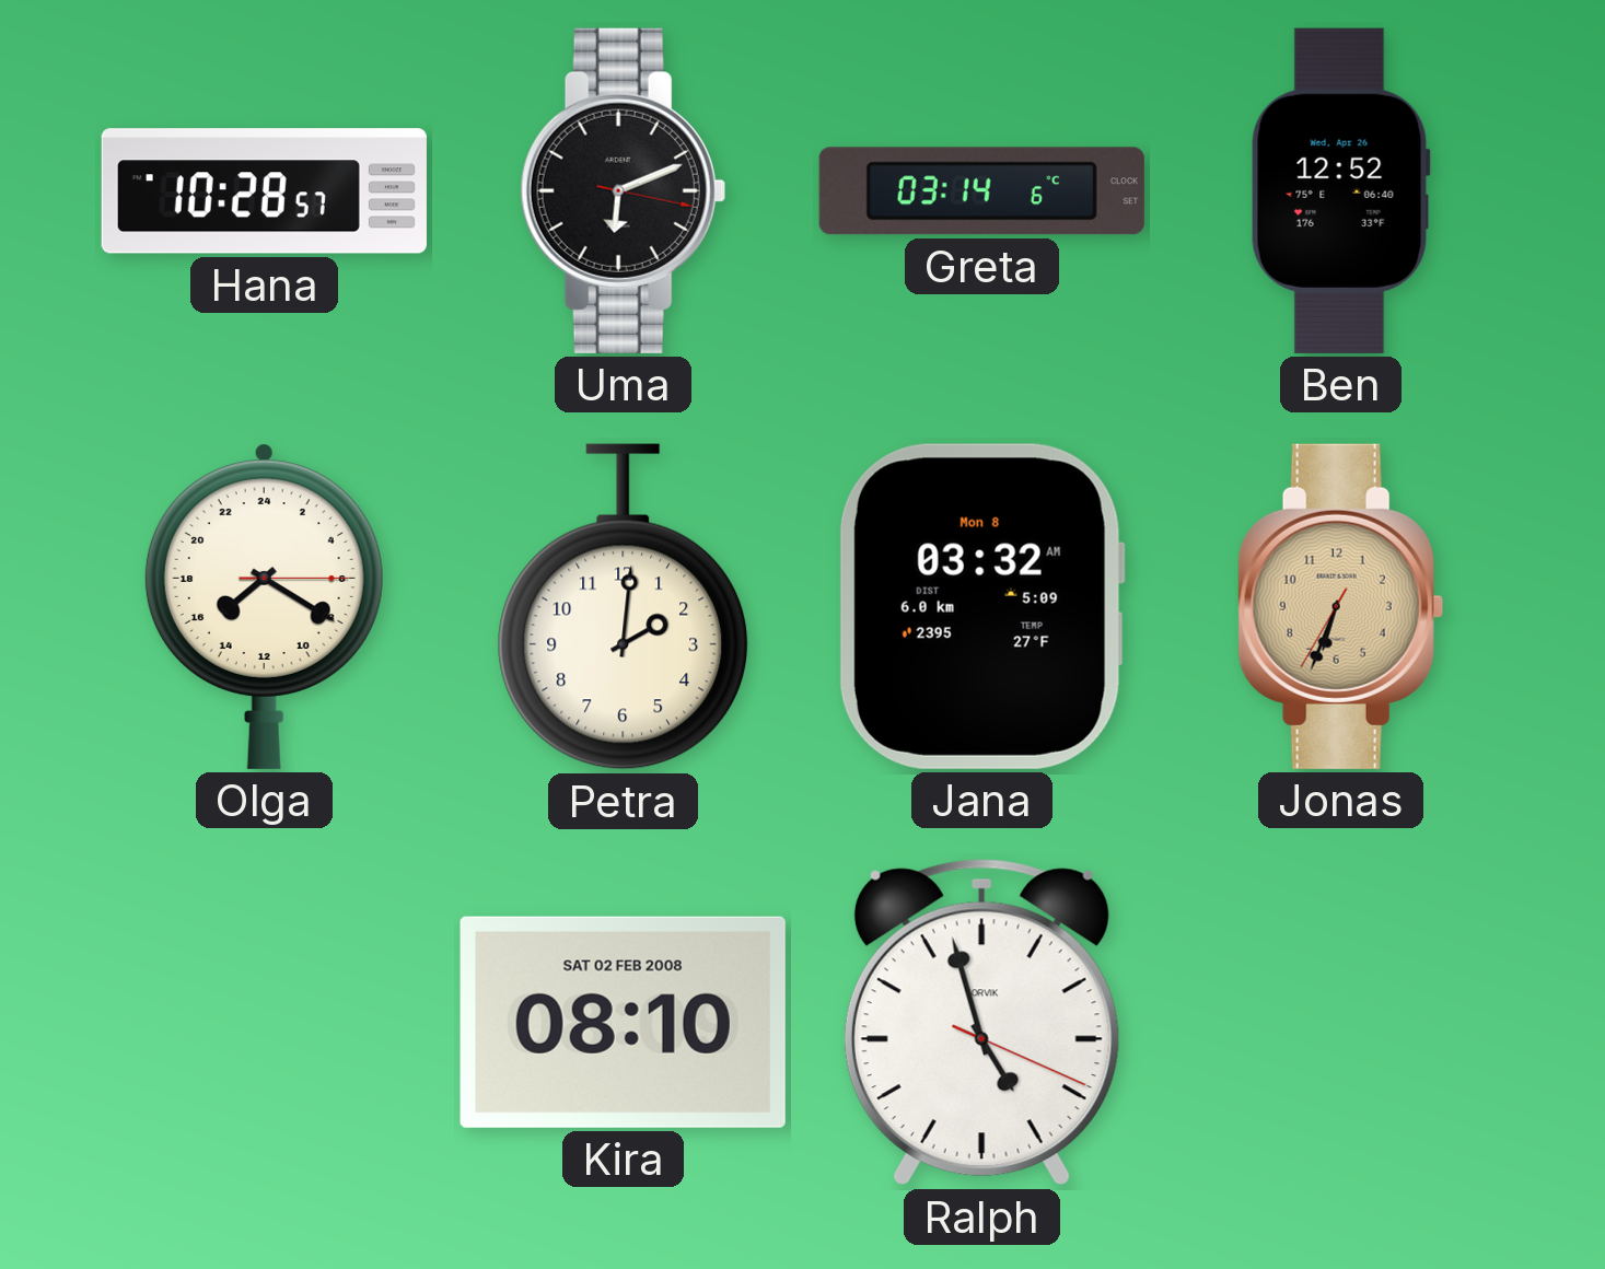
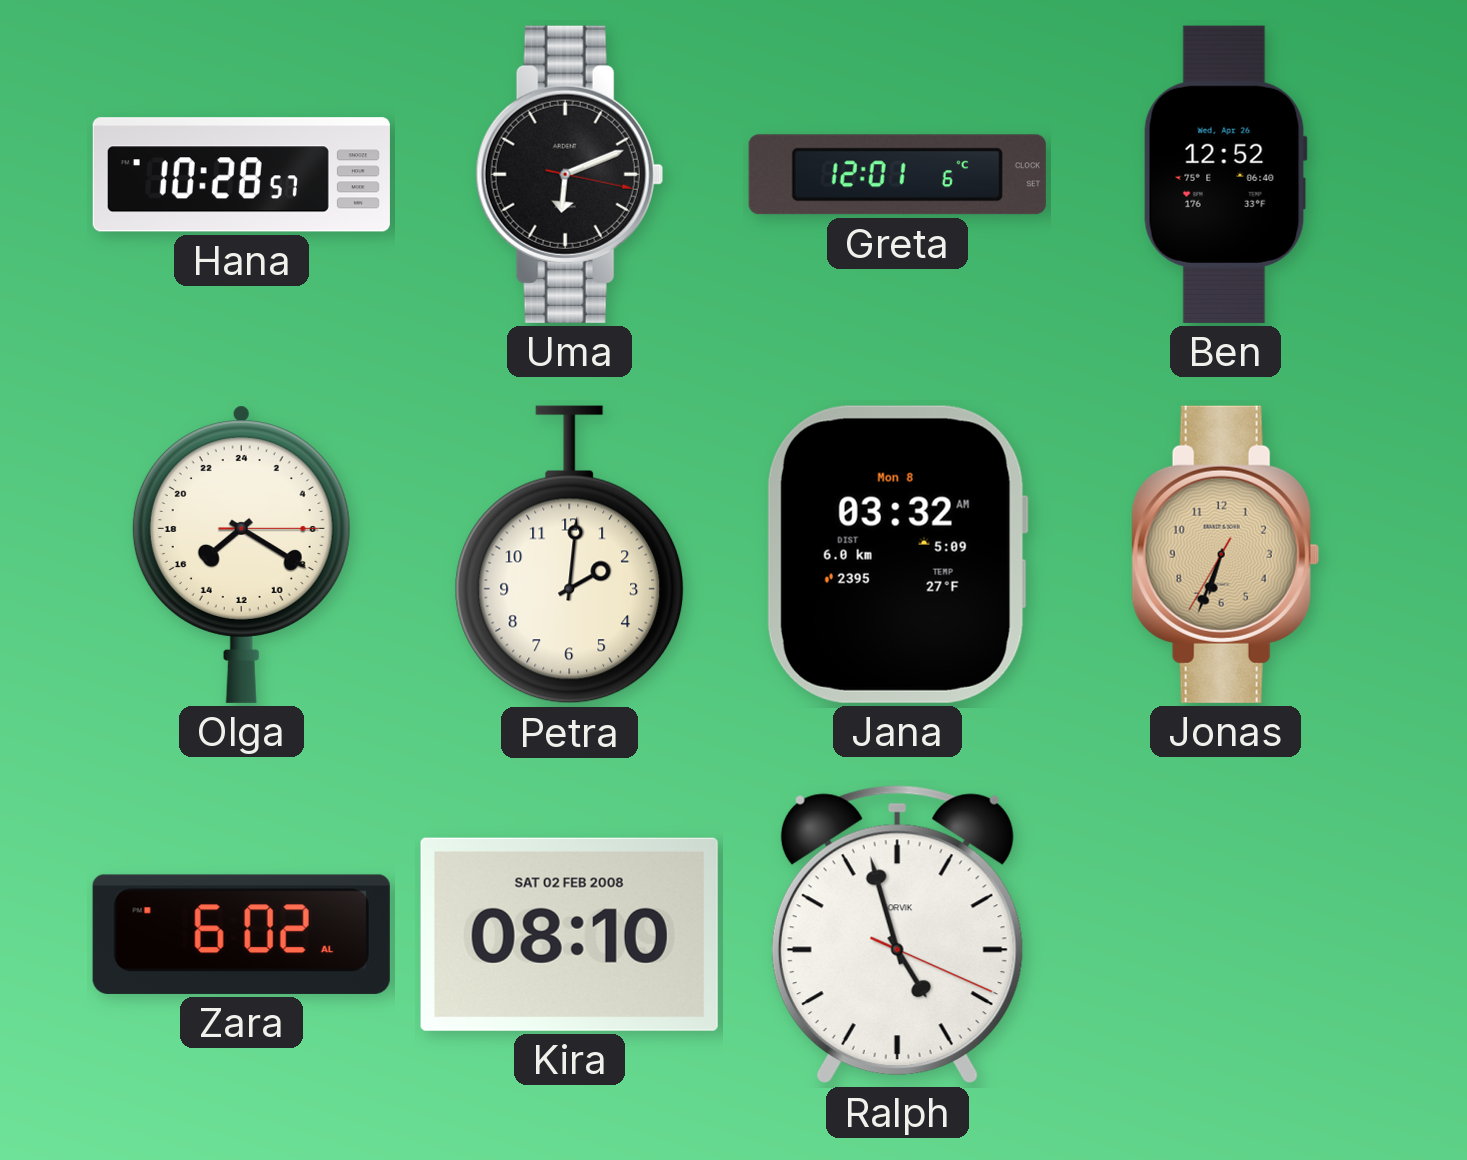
Greta: 03:14 -> 12:01 (897, 175)
Zara: none -> 6:02 (241, 934)
